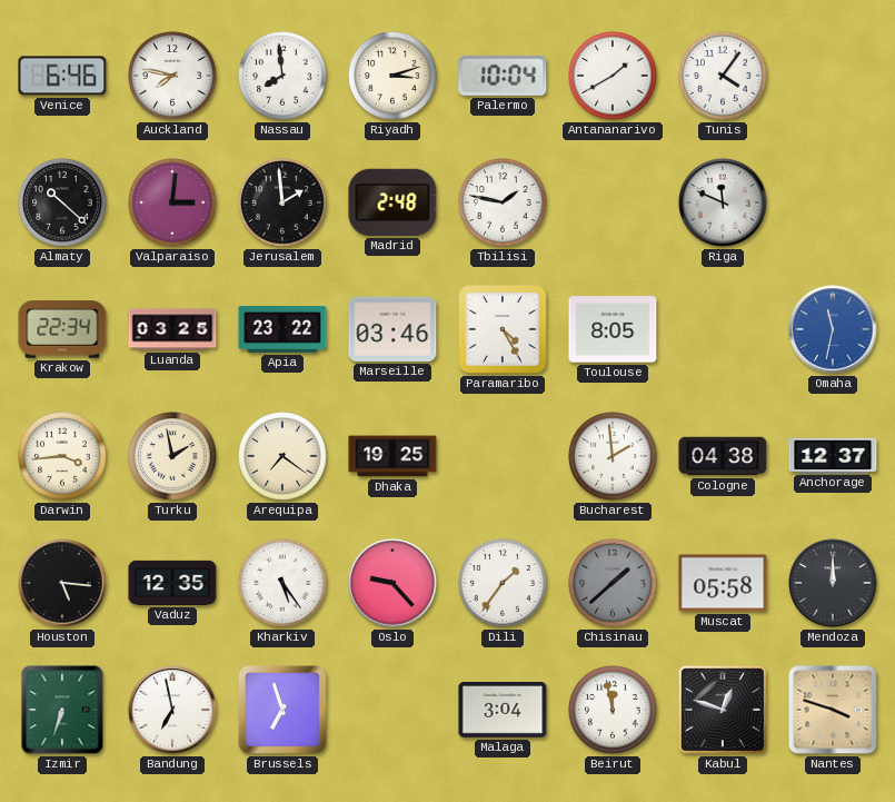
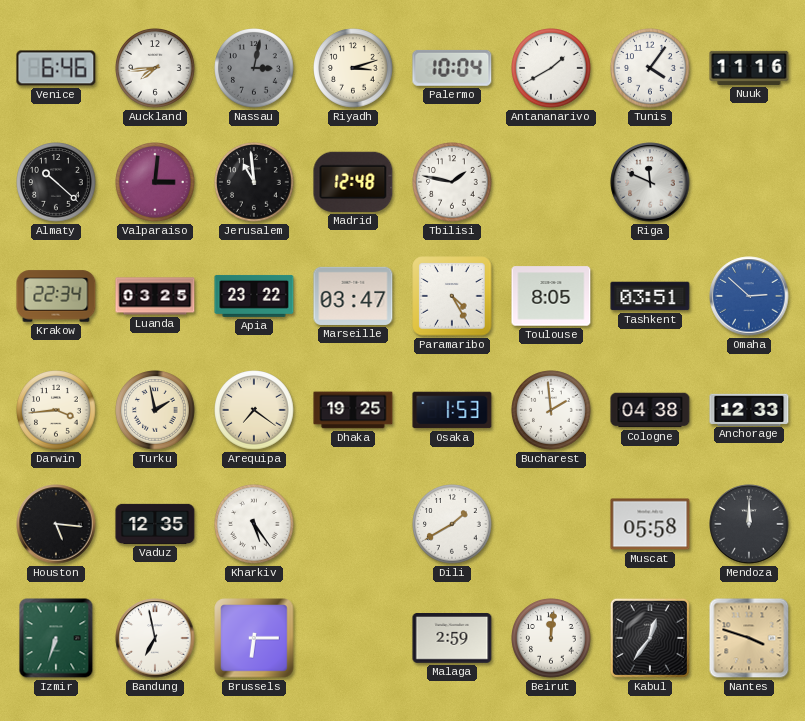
Auckland: 7:47 -> 7:44 (155, 68)
Nassau: 7:59 -> 3:02 (254, 68)
Nassau dial: white -> grey (254, 68)
Nuuk: none -> 11:16 (749, 68)
Jerusalem: 1:59 -> 10:59 (254, 182)
Madrid: 2:48 -> 12:48 (353, 182)
Marseille: 03:46 -> 03:47 (353, 296)
Tashkent: none -> 03:51 (650, 296)
Omaha: 11:32 -> 2:52 (749, 296)
Osaka: none -> 1:53 (452, 410)
Anchorage: 12:37 -> 12:33 (749, 409)
Oslo: 9:23 -> none (392, 583)
Dili: 1:36 -> 1:40 (452, 524)
Chisinau: 1:38 -> none (613, 583)
Brussels: 6:57 -> 6:15 (254, 638)
Malaga: 3:04 -> 2:59 (452, 639)
Beirut: 11:58 -> 12:01 (551, 638)
Kabul: 12:48 -> 12:36 (650, 638)
